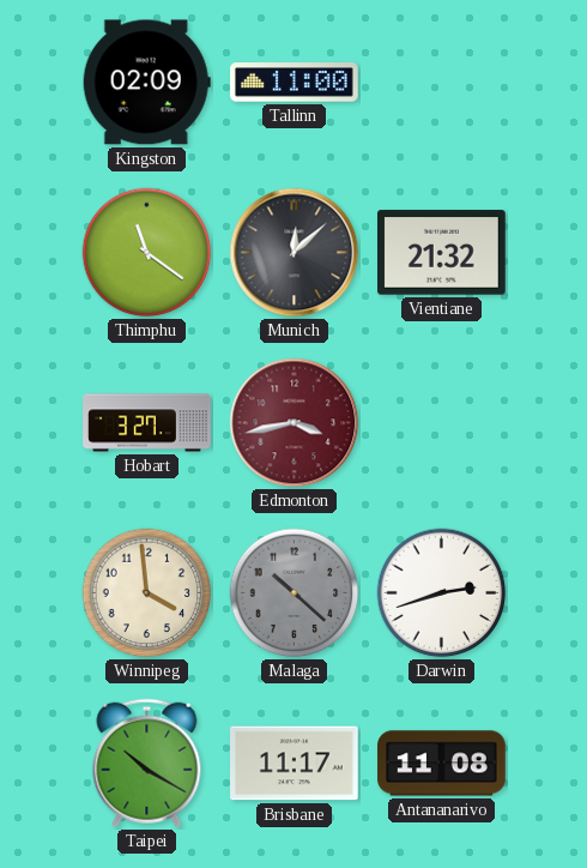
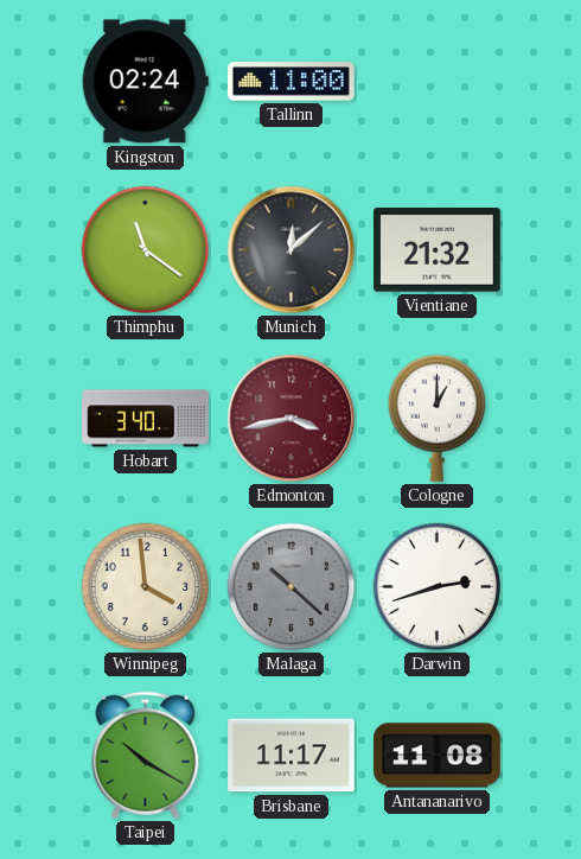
Kingston: 02:09 -> 02:24 (145, 82)
Hobart: 3:27 -> 3:40 (146, 419)
Cologne: none -> 1:00 (438, 418)
